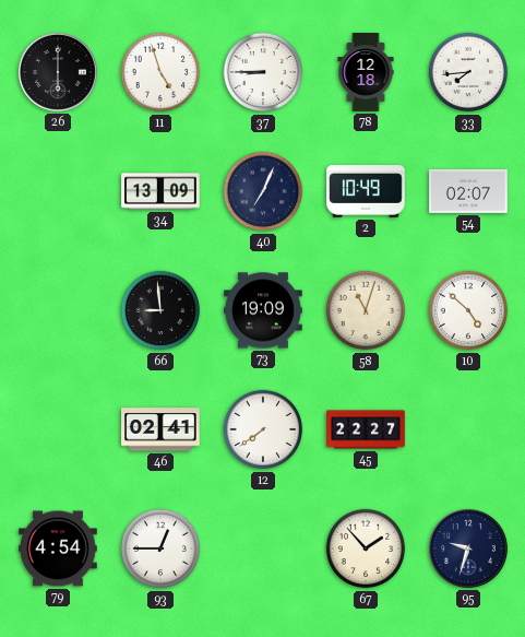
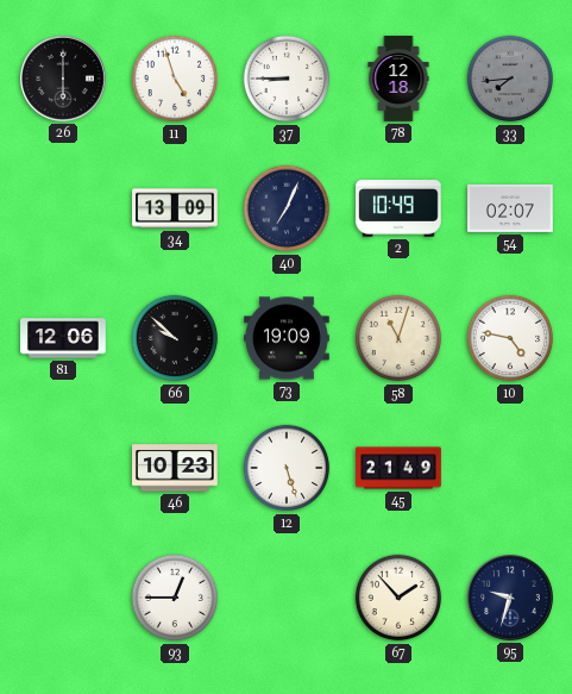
33 dial: white -> grey (510, 79)
81: none -> 12:06 (63, 338)
66: 8:59 -> 9:52 (175, 338)
10: 4:52 -> 4:47 (510, 338)
46: 02:41 -> 10:23 (176, 468)
12: 7:39 -> 5:27 (287, 468)
45: 22:27 -> 21:49 (398, 468)
79: 4:54 -> none (59, 548)
